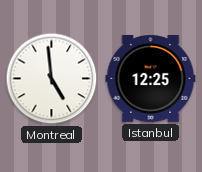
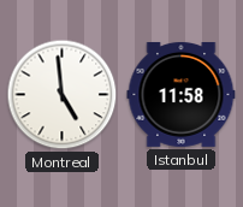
Istanbul: 12:25 -> 11:58 (182, 94)
